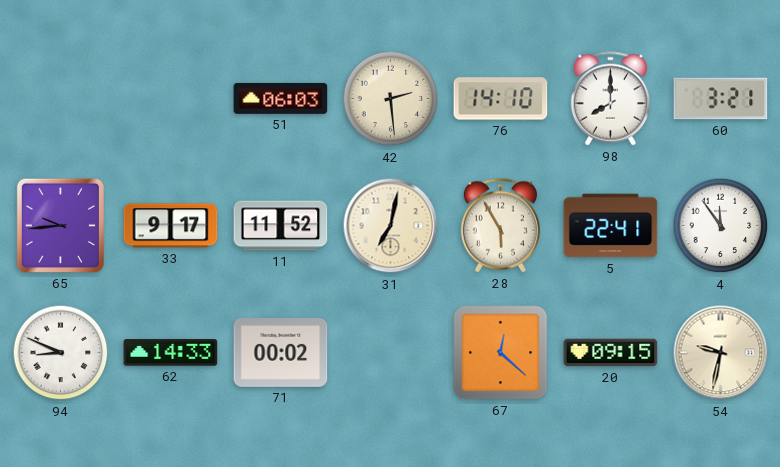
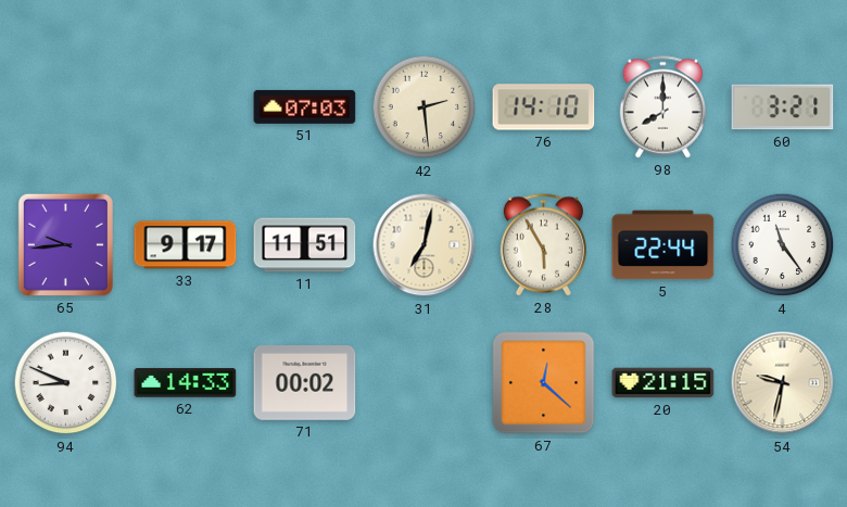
51: 06:03 -> 07:03 (305, 106)
11: 11:52 -> 11:51 (305, 245)
5: 22:41 -> 22:44 (663, 245)
4: 11:54 -> 11:24 (783, 245)
20: 09:15 -> 21:15 (663, 383)
